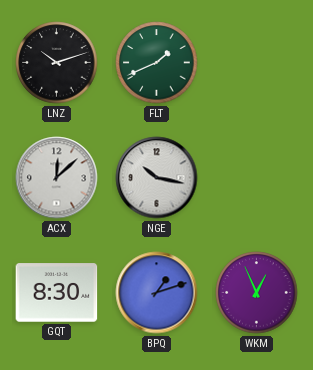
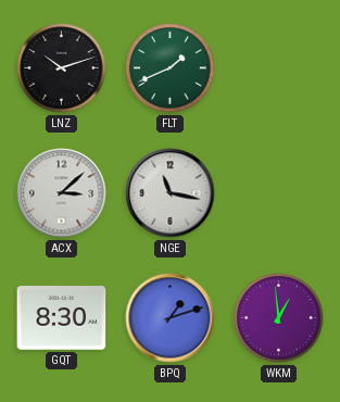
ACX: 12:08 -> 3:08 (62, 193)
NGE: 10:17 -> 11:17 (171, 193)
WKM: 12:56 -> 12:59 (279, 318)
